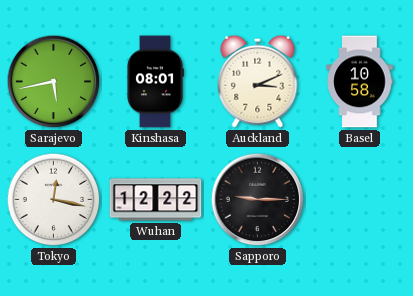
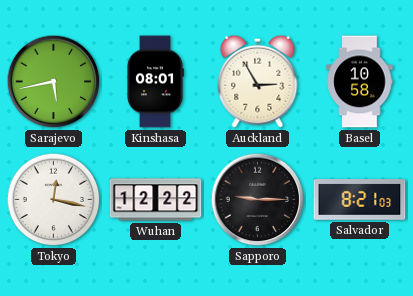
Auckland: 3:11 -> 2:55 (258, 81)
Salvador: none -> 8:21 (360, 200)
